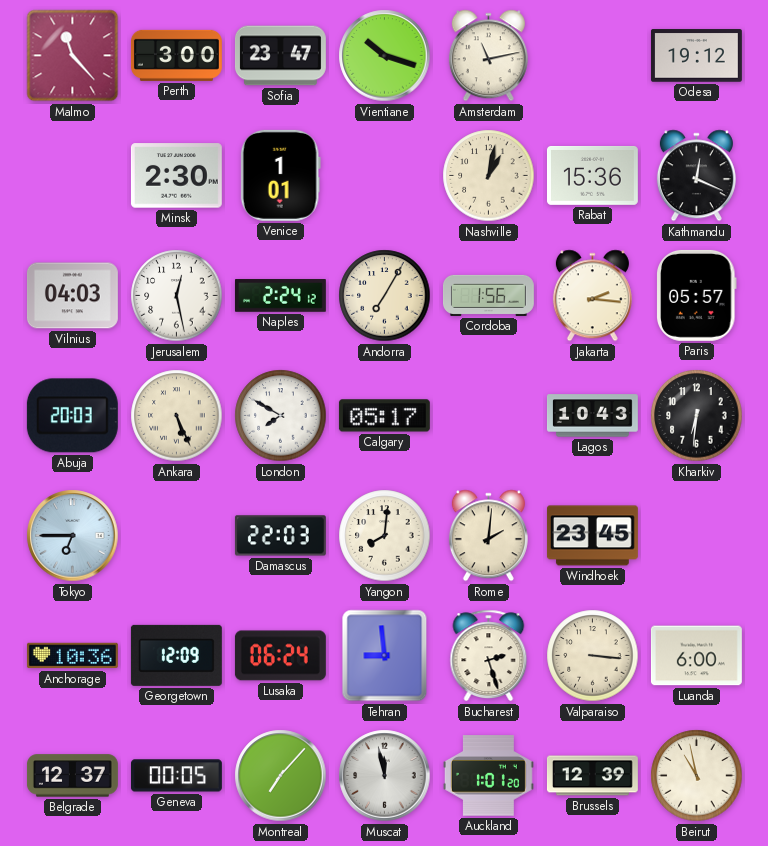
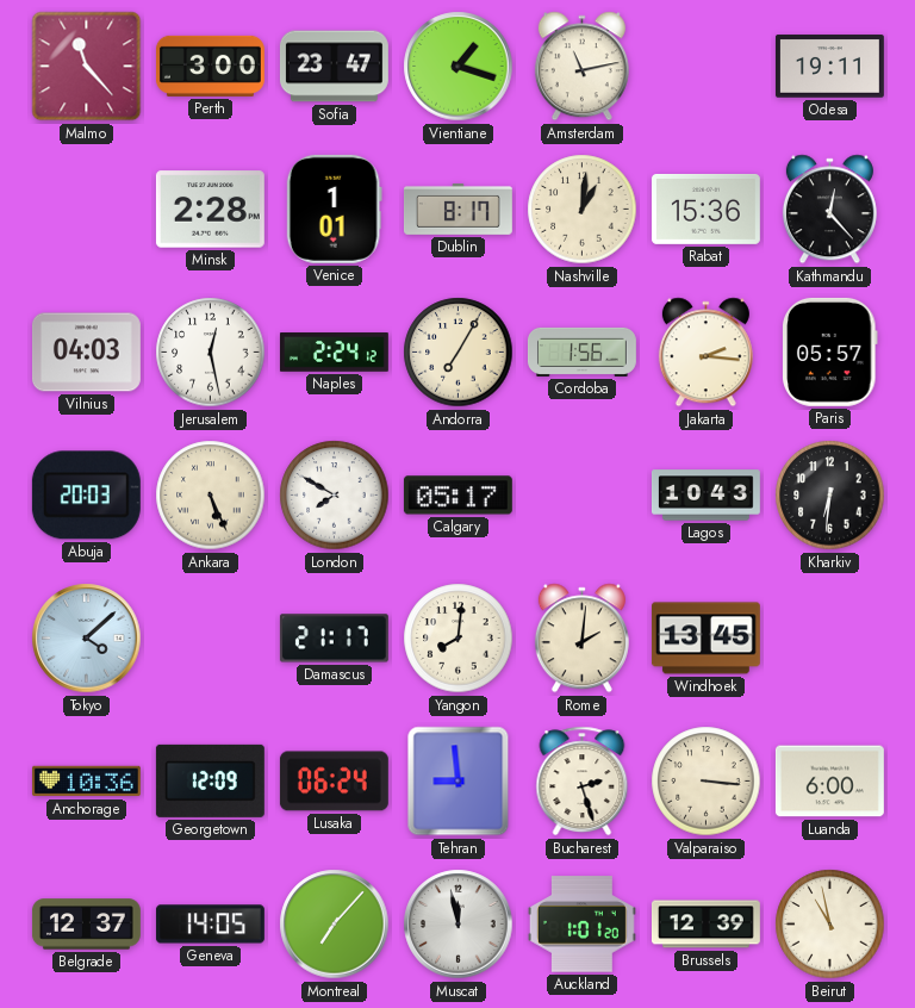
Vientiane: 10:18 -> 1:18 (459, 67)
Odesa: 19:12 -> 19:11 (829, 67)
Minsk: 2:30 -> 2:28 (210, 210)
Dublin: none -> 8:17 (457, 209)
Nashville: 1:02 -> 1:01 (583, 210)
Kathmandu: 12:19 -> 12:23 (829, 210)
Tokyo: 6:45 -> 4:08 (87, 639)
Damascus: 22:03 -> 21:17 (334, 639)
Windhoek: 23:45 -> 13:45 (705, 639)
Geneva: 00:05 -> 14:05 (210, 925)
